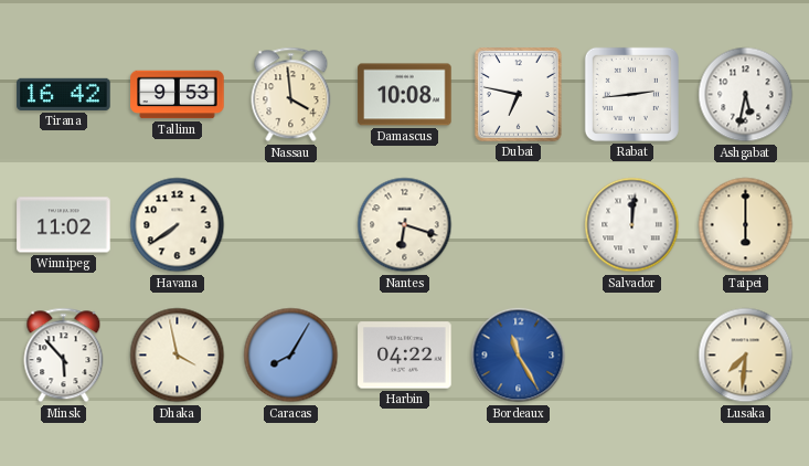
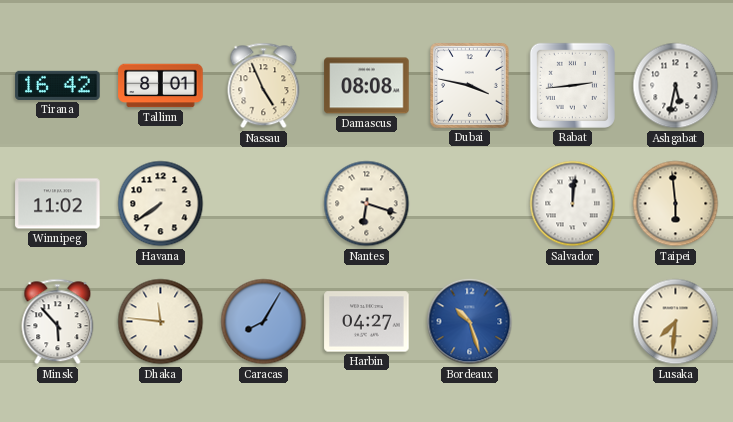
Tallinn: 9:53 -> 8:01 (161, 86)
Nassau: 3:59 -> 4:56 (264, 86)
Damascus: 10:08 -> 08:08 (367, 86)
Dubai: 6:47 -> 3:47 (470, 86)
Taipei: 6:00 -> 5:59 (676, 204)
Dhaka: 3:58 -> 11:46 (161, 322)
Harbin: 04:22 -> 04:27 (367, 322)
Bordeaux: 11:25 -> 10:27 (470, 322)
